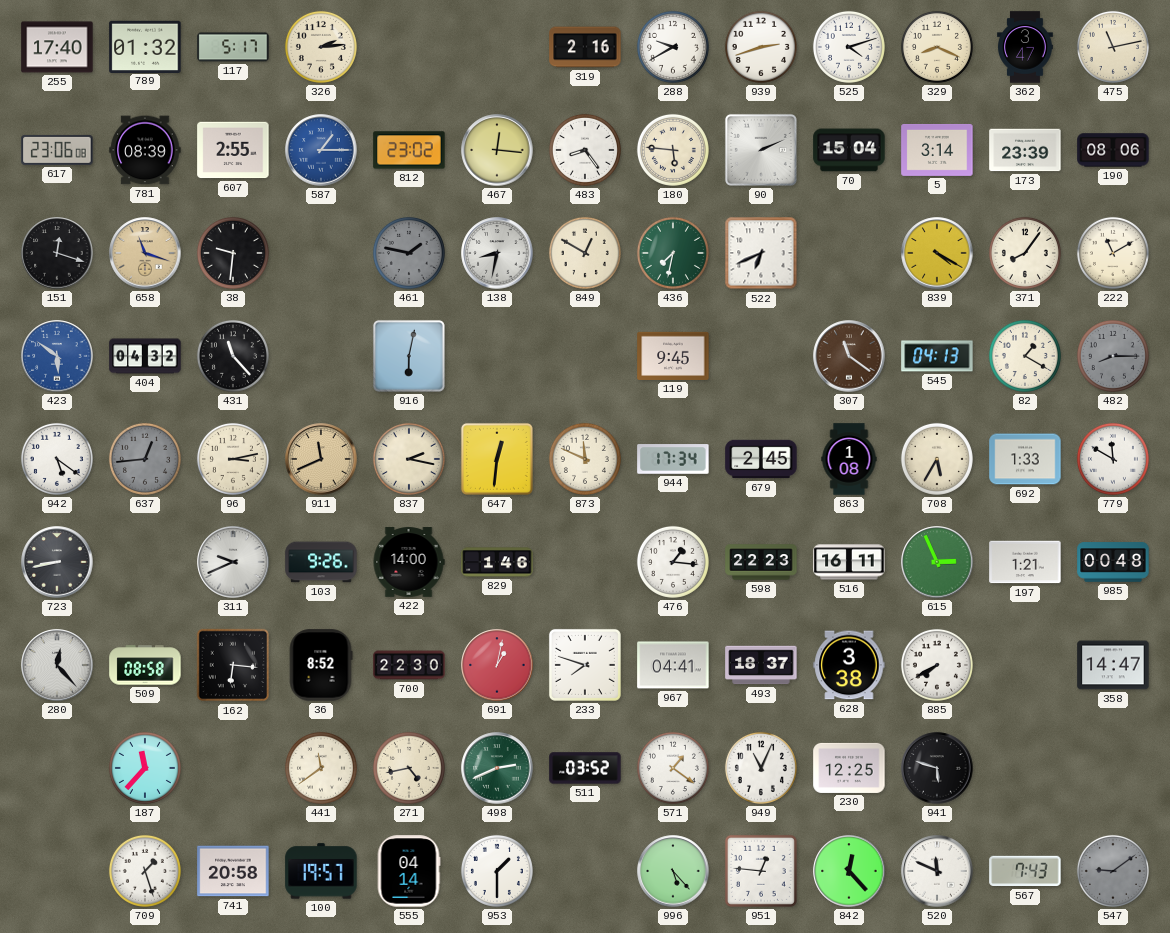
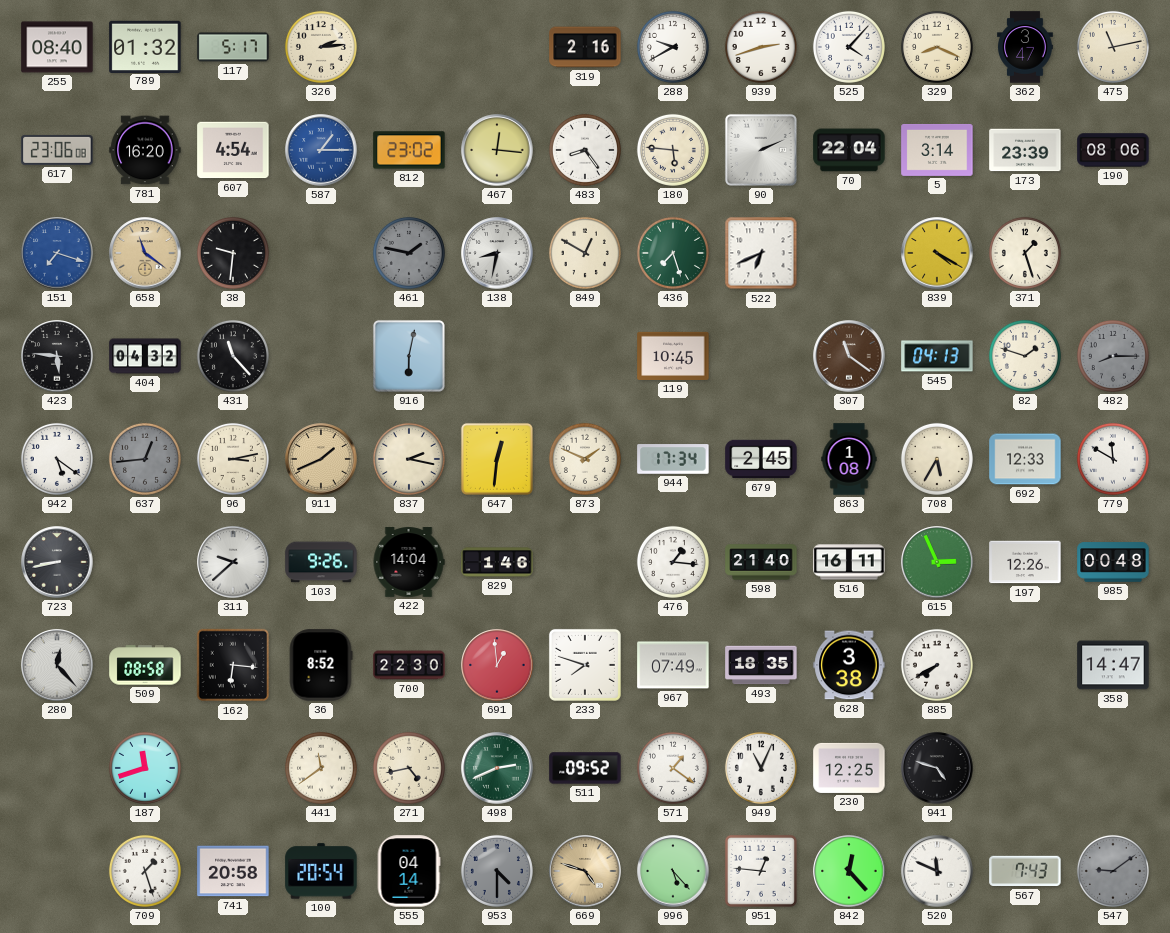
255: 17:40 -> 08:40 (57, 47)
525: 4:12 -> 4:07 (849, 47)
781: 08:39 -> 16:20 (145, 150)
607: 2:55 -> 4:54 (233, 150)
70: 15:04 -> 22:04 (849, 150)
151: 12:18 -> 7:18 (57, 253)
151 dial: black -> blue (57, 253)
658: 11:18 -> 11:21 (145, 253)
436: 7:32 -> 7:27 (673, 253)
371: 8:06 -> 1:27 (1025, 253)
222: 11:10 -> none (1113, 253)
423: 5:51 -> 5:46 (57, 356)
423 dial: blue -> black (57, 356)
119: 9:45 -> 10:45 (673, 356)
82: 1:20 -> 1:48 (1025, 356)
911: 11:41 -> 1:41 (321, 459)
873: 11:49 -> 1:49 (585, 459)
692: 1:33 -> 12:33 (1025, 459)
311: 9:41 -> 9:38 (233, 562)
422: 14:00 -> 14:04 (409, 562)
598: 22:23 -> 21:40 (761, 562)
197: 1:21 -> 12:26 (1025, 562)
691: 1:02 -> 12:59 (497, 665)
967: 04:41 -> 07:49 (673, 665)
493: 18:37 -> 18:35 (761, 665)
187: 11:37 -> 11:42 (145, 768)
511: 03:52 -> 09:52 (585, 768)
941: 5:48 -> 4:48 (937, 768)
100: 19:57 -> 20:54 (321, 871)
953: 1:30 -> 4:30 (497, 871)
953 dial: white -> grey (497, 871)
669: none -> 4:48 (585, 871)
